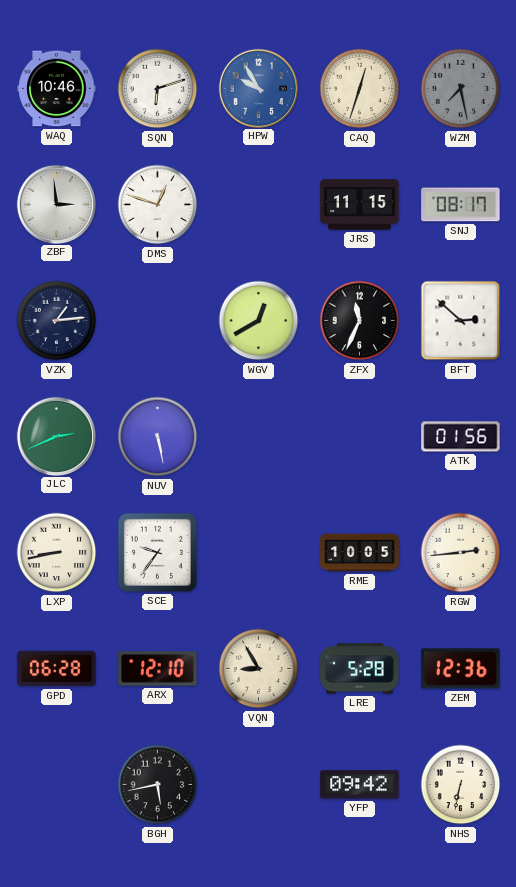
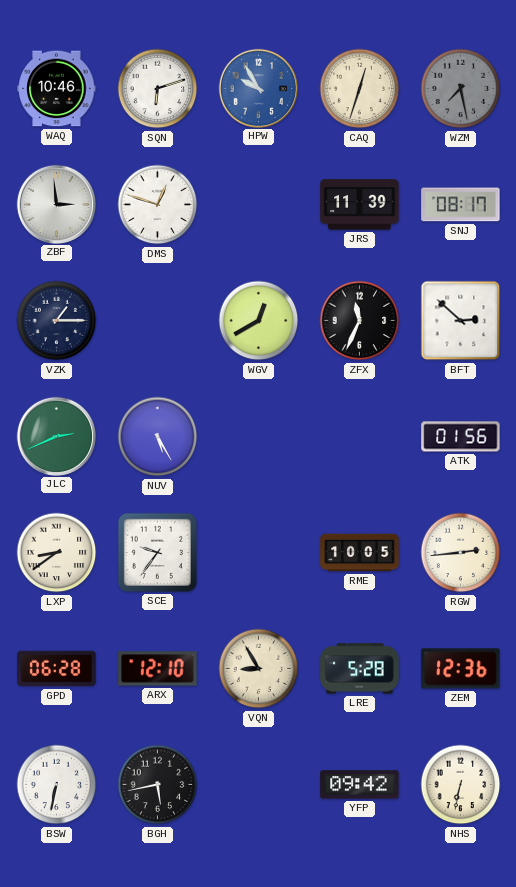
JRS: 11:15 -> 11:39 (360, 205)
VZK: 1:14 -> 1:15 (57, 321)
NUV: 5:28 -> 5:25 (158, 437)
LXP: 8:43 -> 8:39 (57, 553)
BSW: none -> 6:32 (57, 785)
